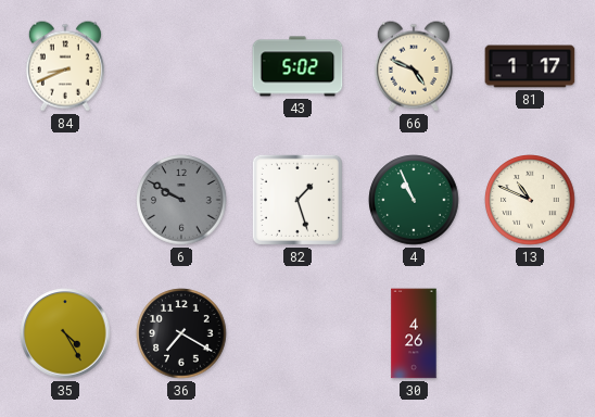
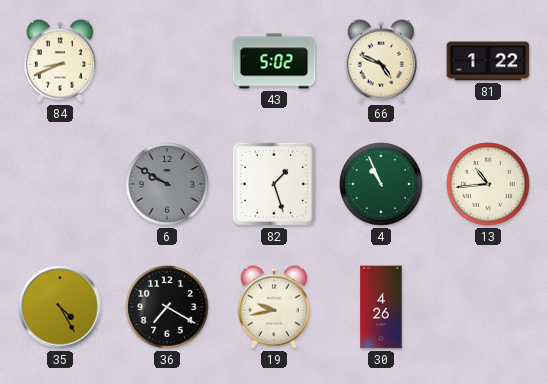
81: 1:17 -> 1:22 (488, 61)
13: 10:49 -> 10:44 (488, 184)
19: none -> 9:43 (274, 307)
